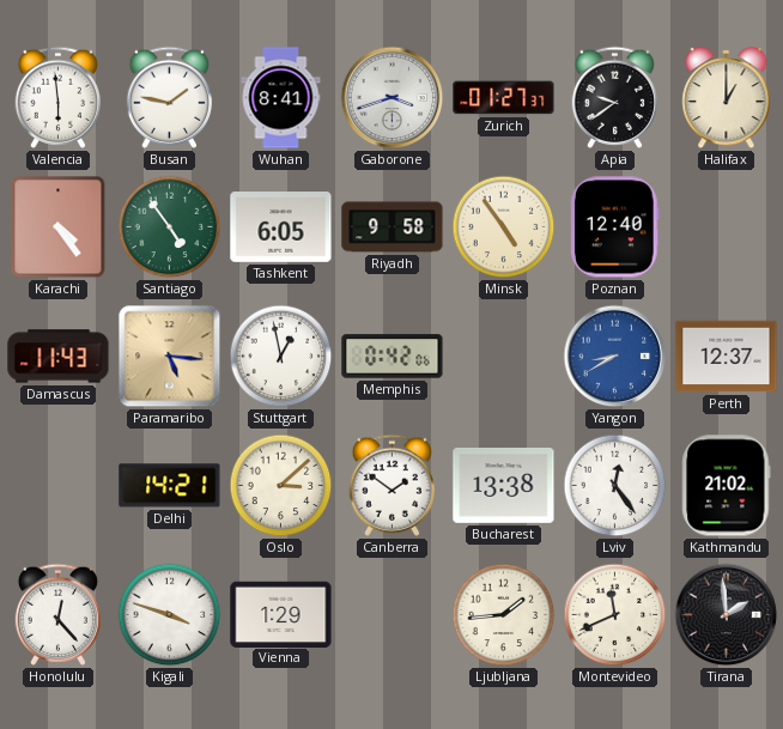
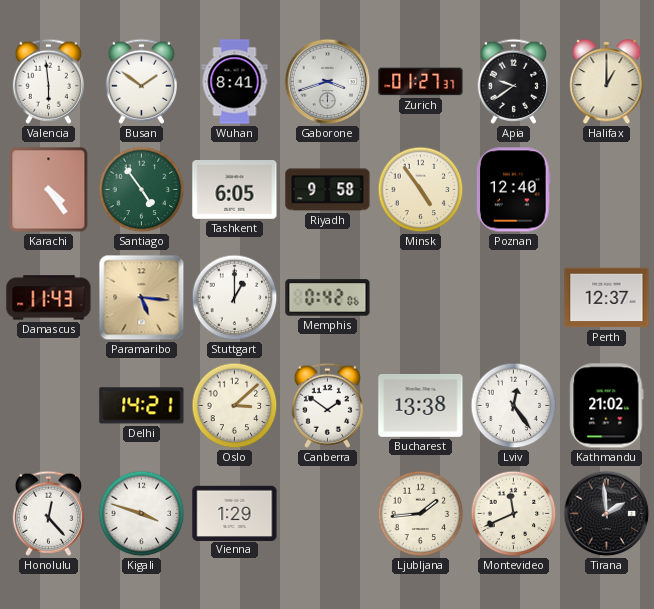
Busan: 1:47 -> 1:51 (141, 81)
Stuttgart: 12:58 -> 1:00 (235, 298)
Yangon: 8:40 -> none (615, 357)
